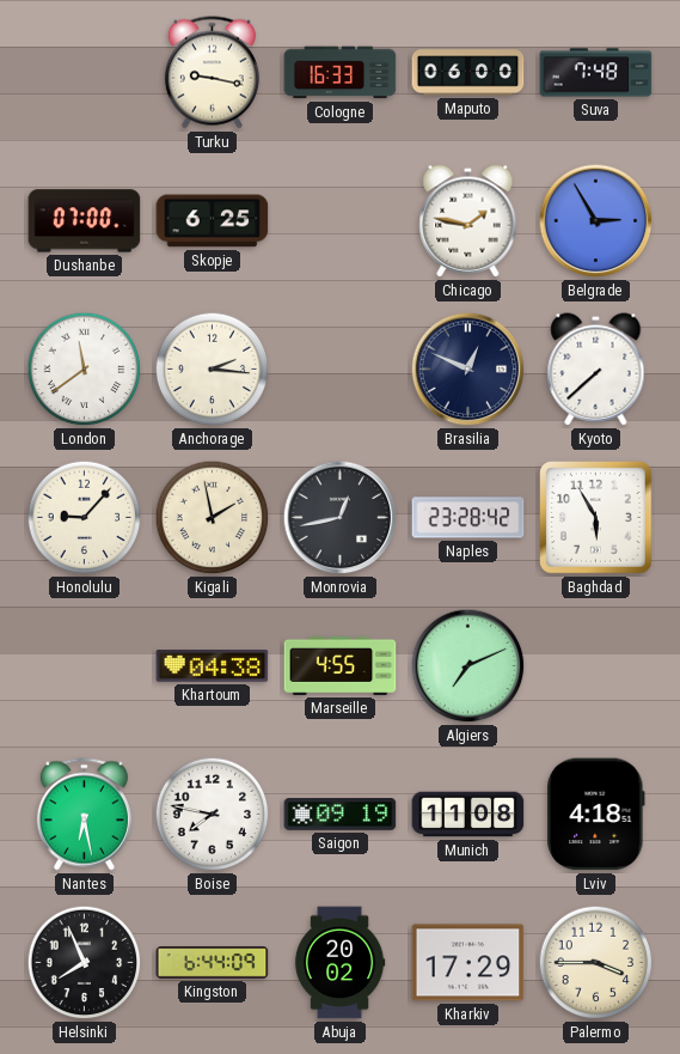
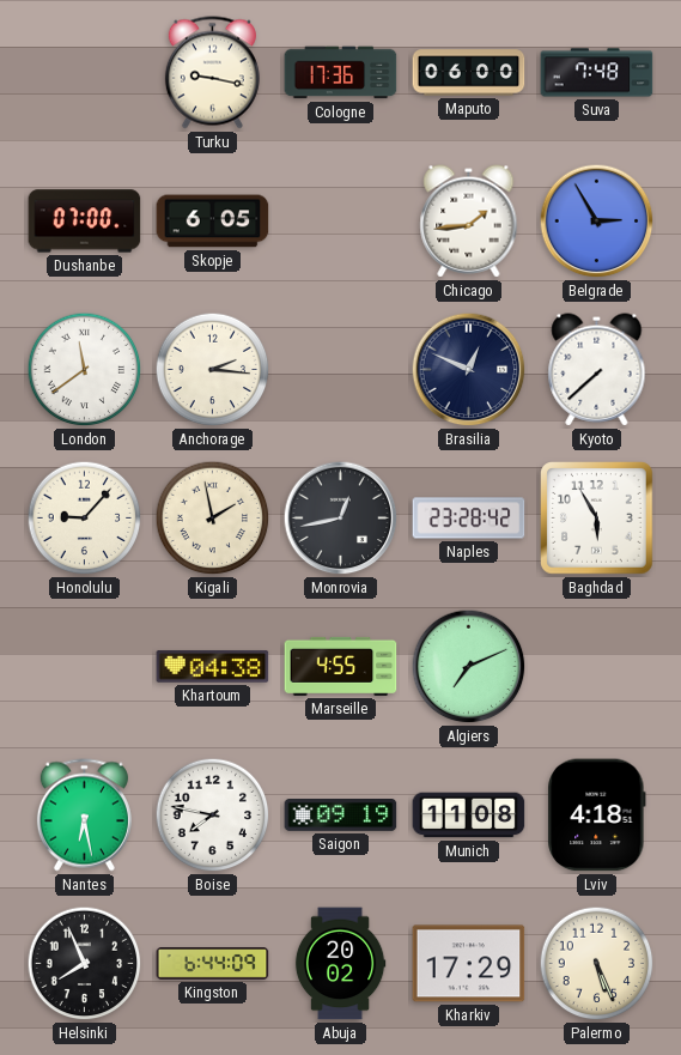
Cologne: 16:33 -> 17:36 (341, 73)
Skopje: 6:25 -> 6:05 (213, 222)
Chicago: 1:47 -> 1:44 (469, 222)
Palermo: 3:45 -> 5:26 (597, 964)
